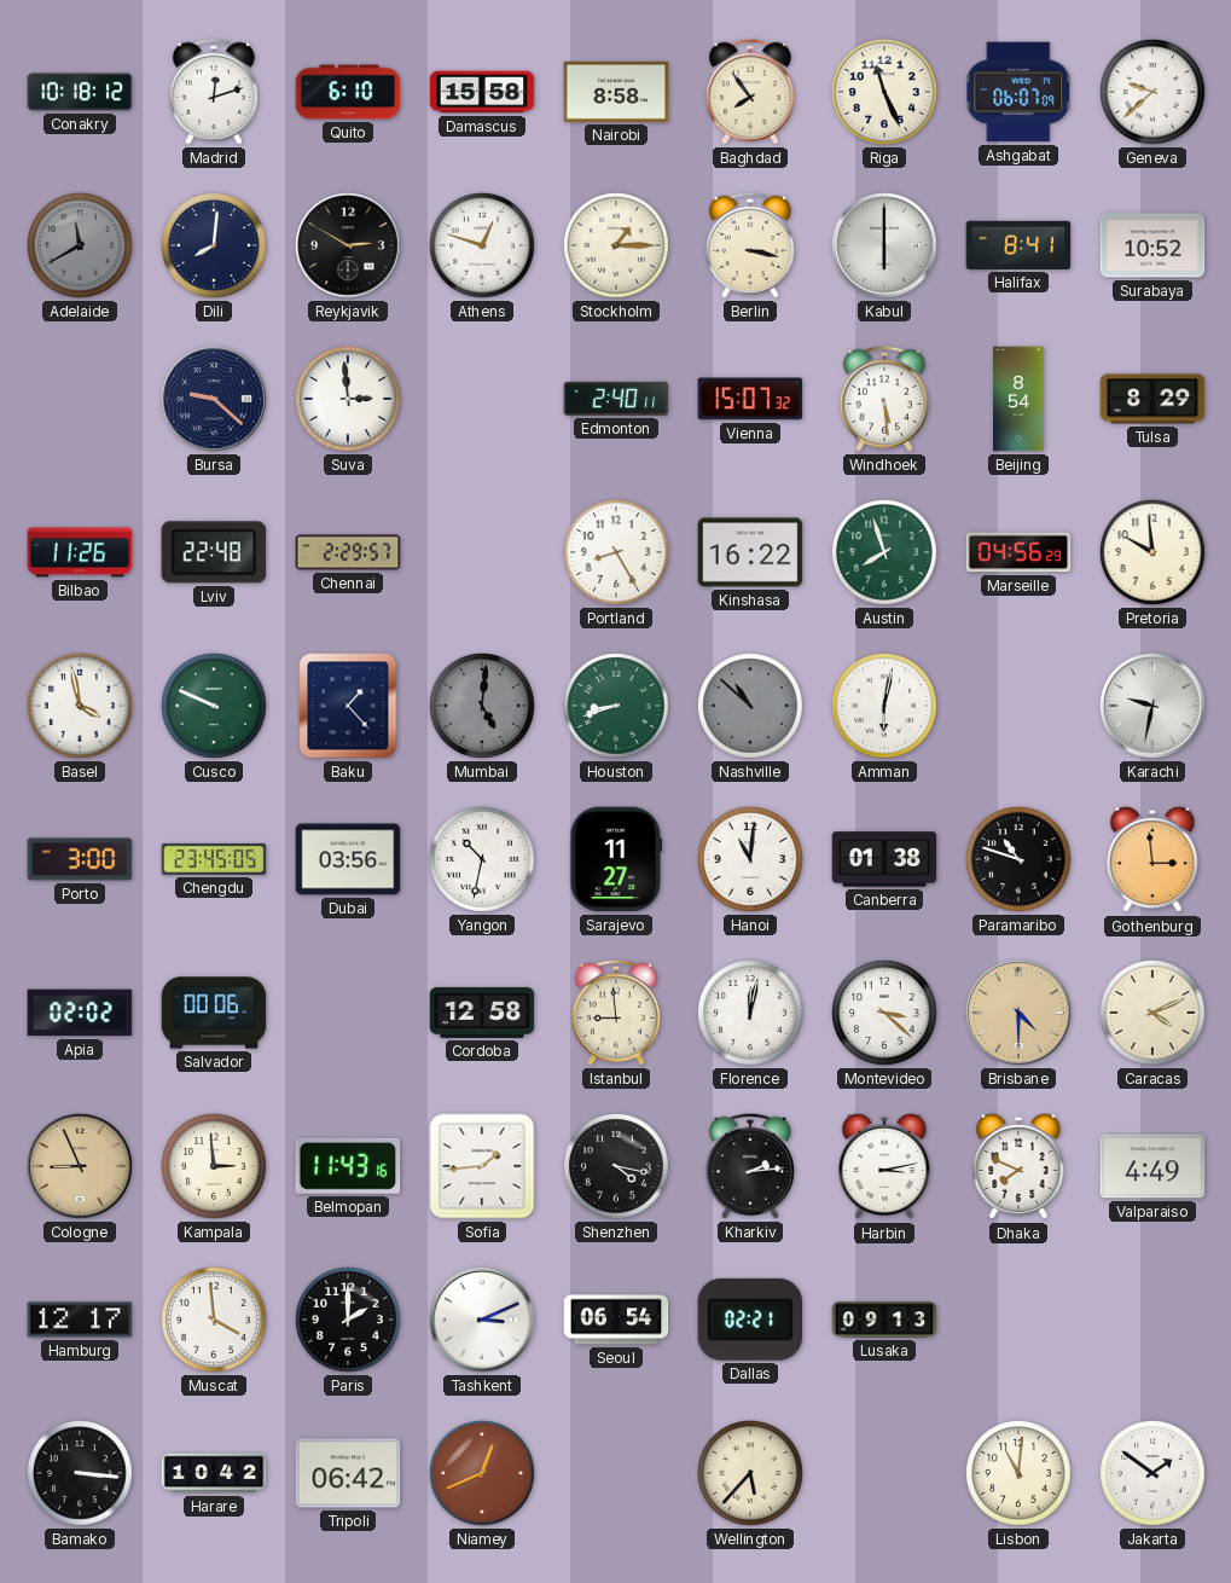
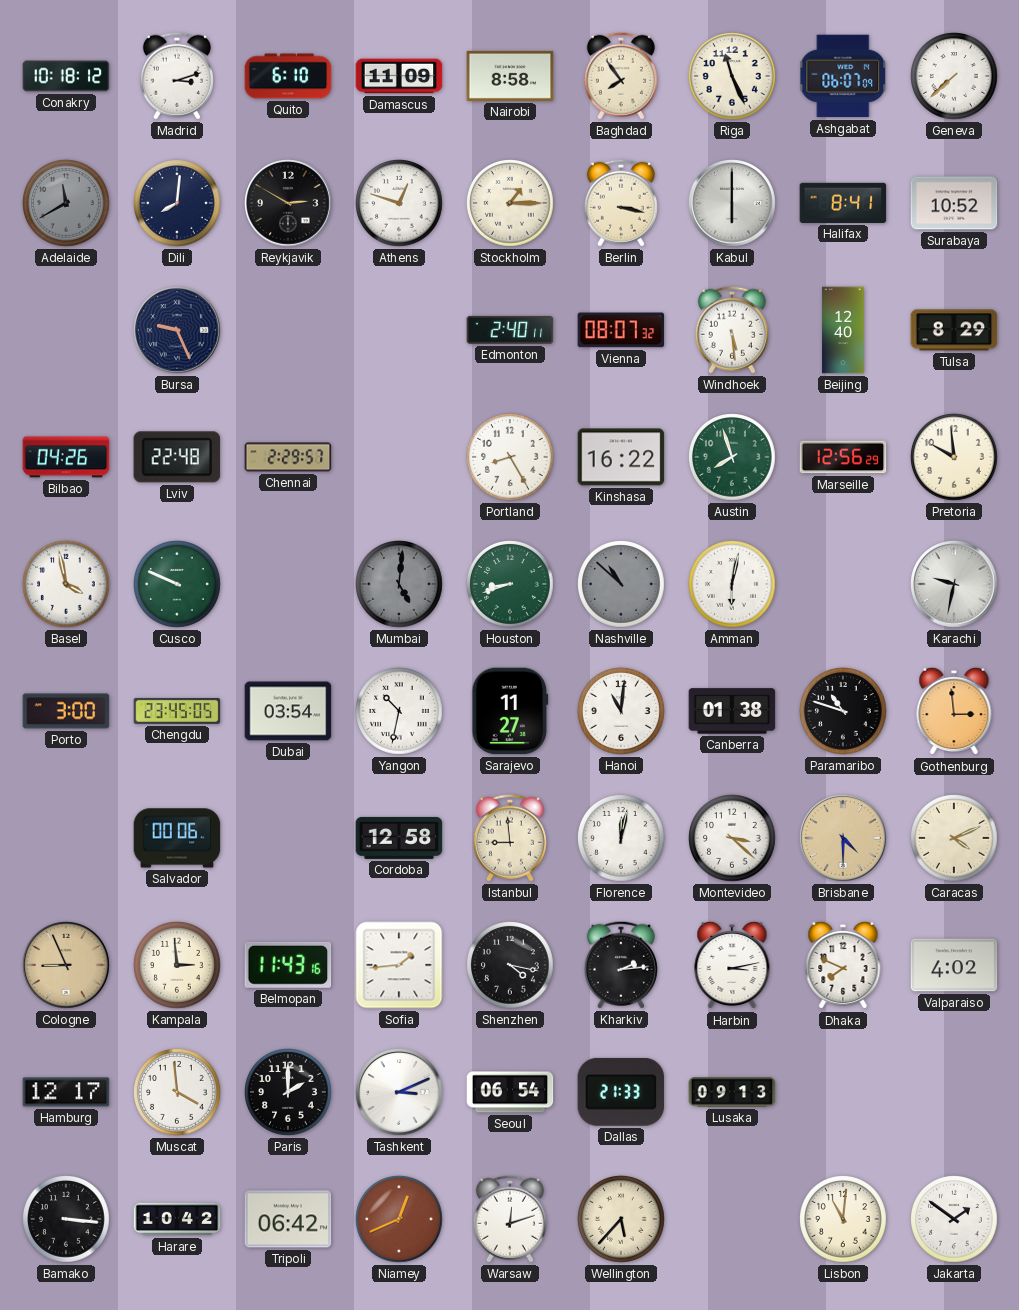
Madrid: 12:12 -> 3:12 (177, 76)
Damascus: 15:58 -> 11:09 (399, 76)
Geneva: 9:38 -> 7:38 (955, 77)
Bursa: 9:22 -> 9:26 (177, 330)
Suva: 2:59 -> none (349, 400)
Vienna: 15:07 -> 08:07 (621, 330)
Beijing: 8:54 -> 12:40 (843, 330)
Bilbao: 11:26 -> 04:26 (66, 457)
Marseille: 04:56 -> 12:56 (843, 457)
Baku: 1:23 -> none (348, 706)
Dubai: 03:56 -> 03:54 (288, 711)
Apia: 02:02 -> none (80, 1013)
Valparaiso: 4:49 -> 4:02 (954, 965)
Dallas: 02:21 -> 21:33 (621, 1092)
Warsaw: none -> 12:12 (510, 1219)
